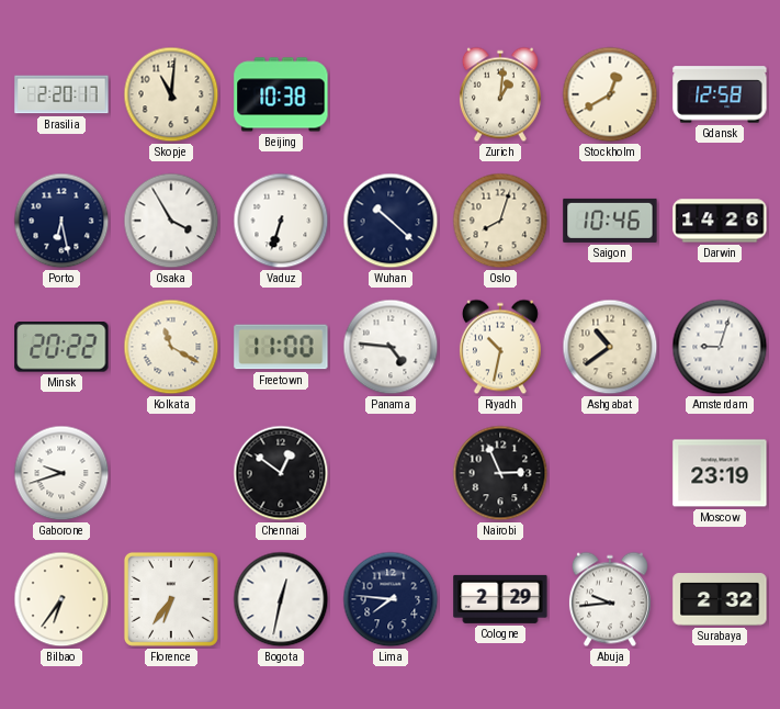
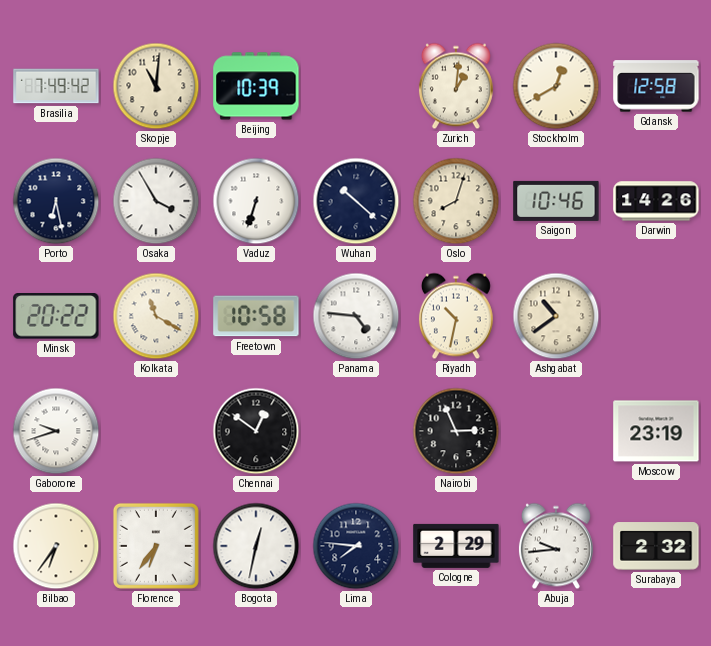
Brasilia: 2:20 -> 7:49 (56, 86)
Beijing: 10:38 -> 10:39 (256, 86)
Freetown: 11:00 -> 10:58 (256, 316)
Amsterdam: 9:03 -> none (720, 347)
